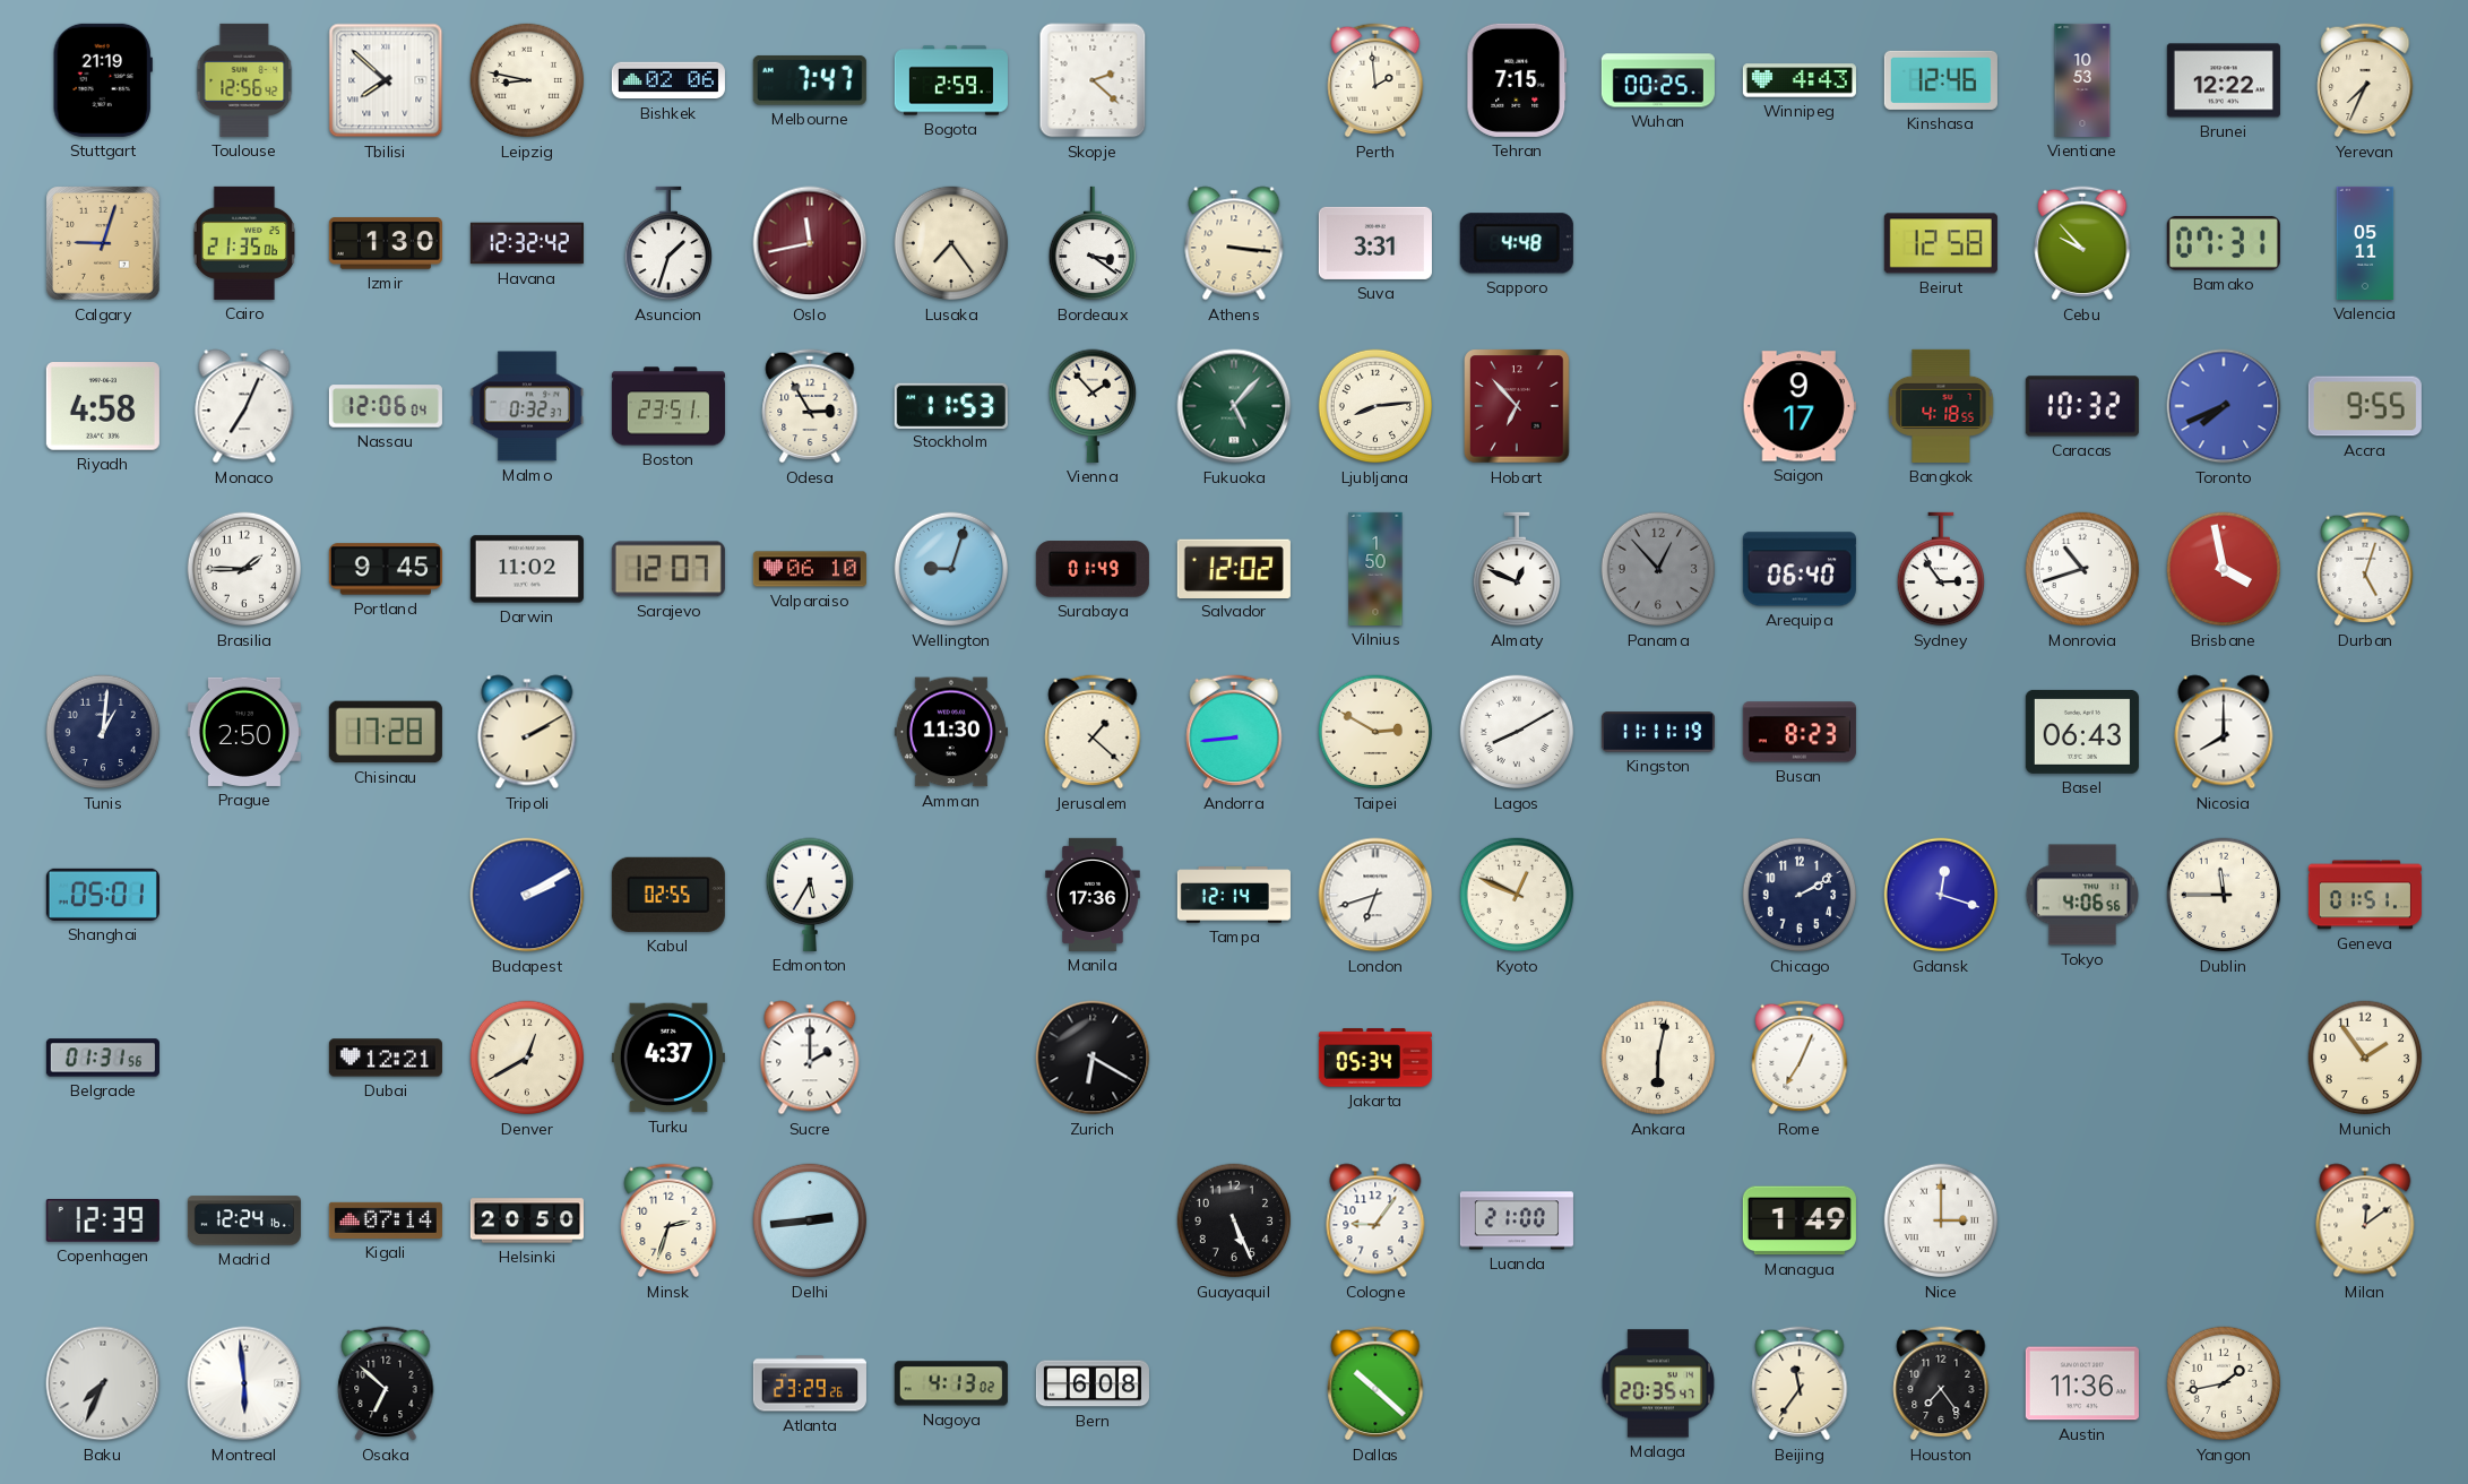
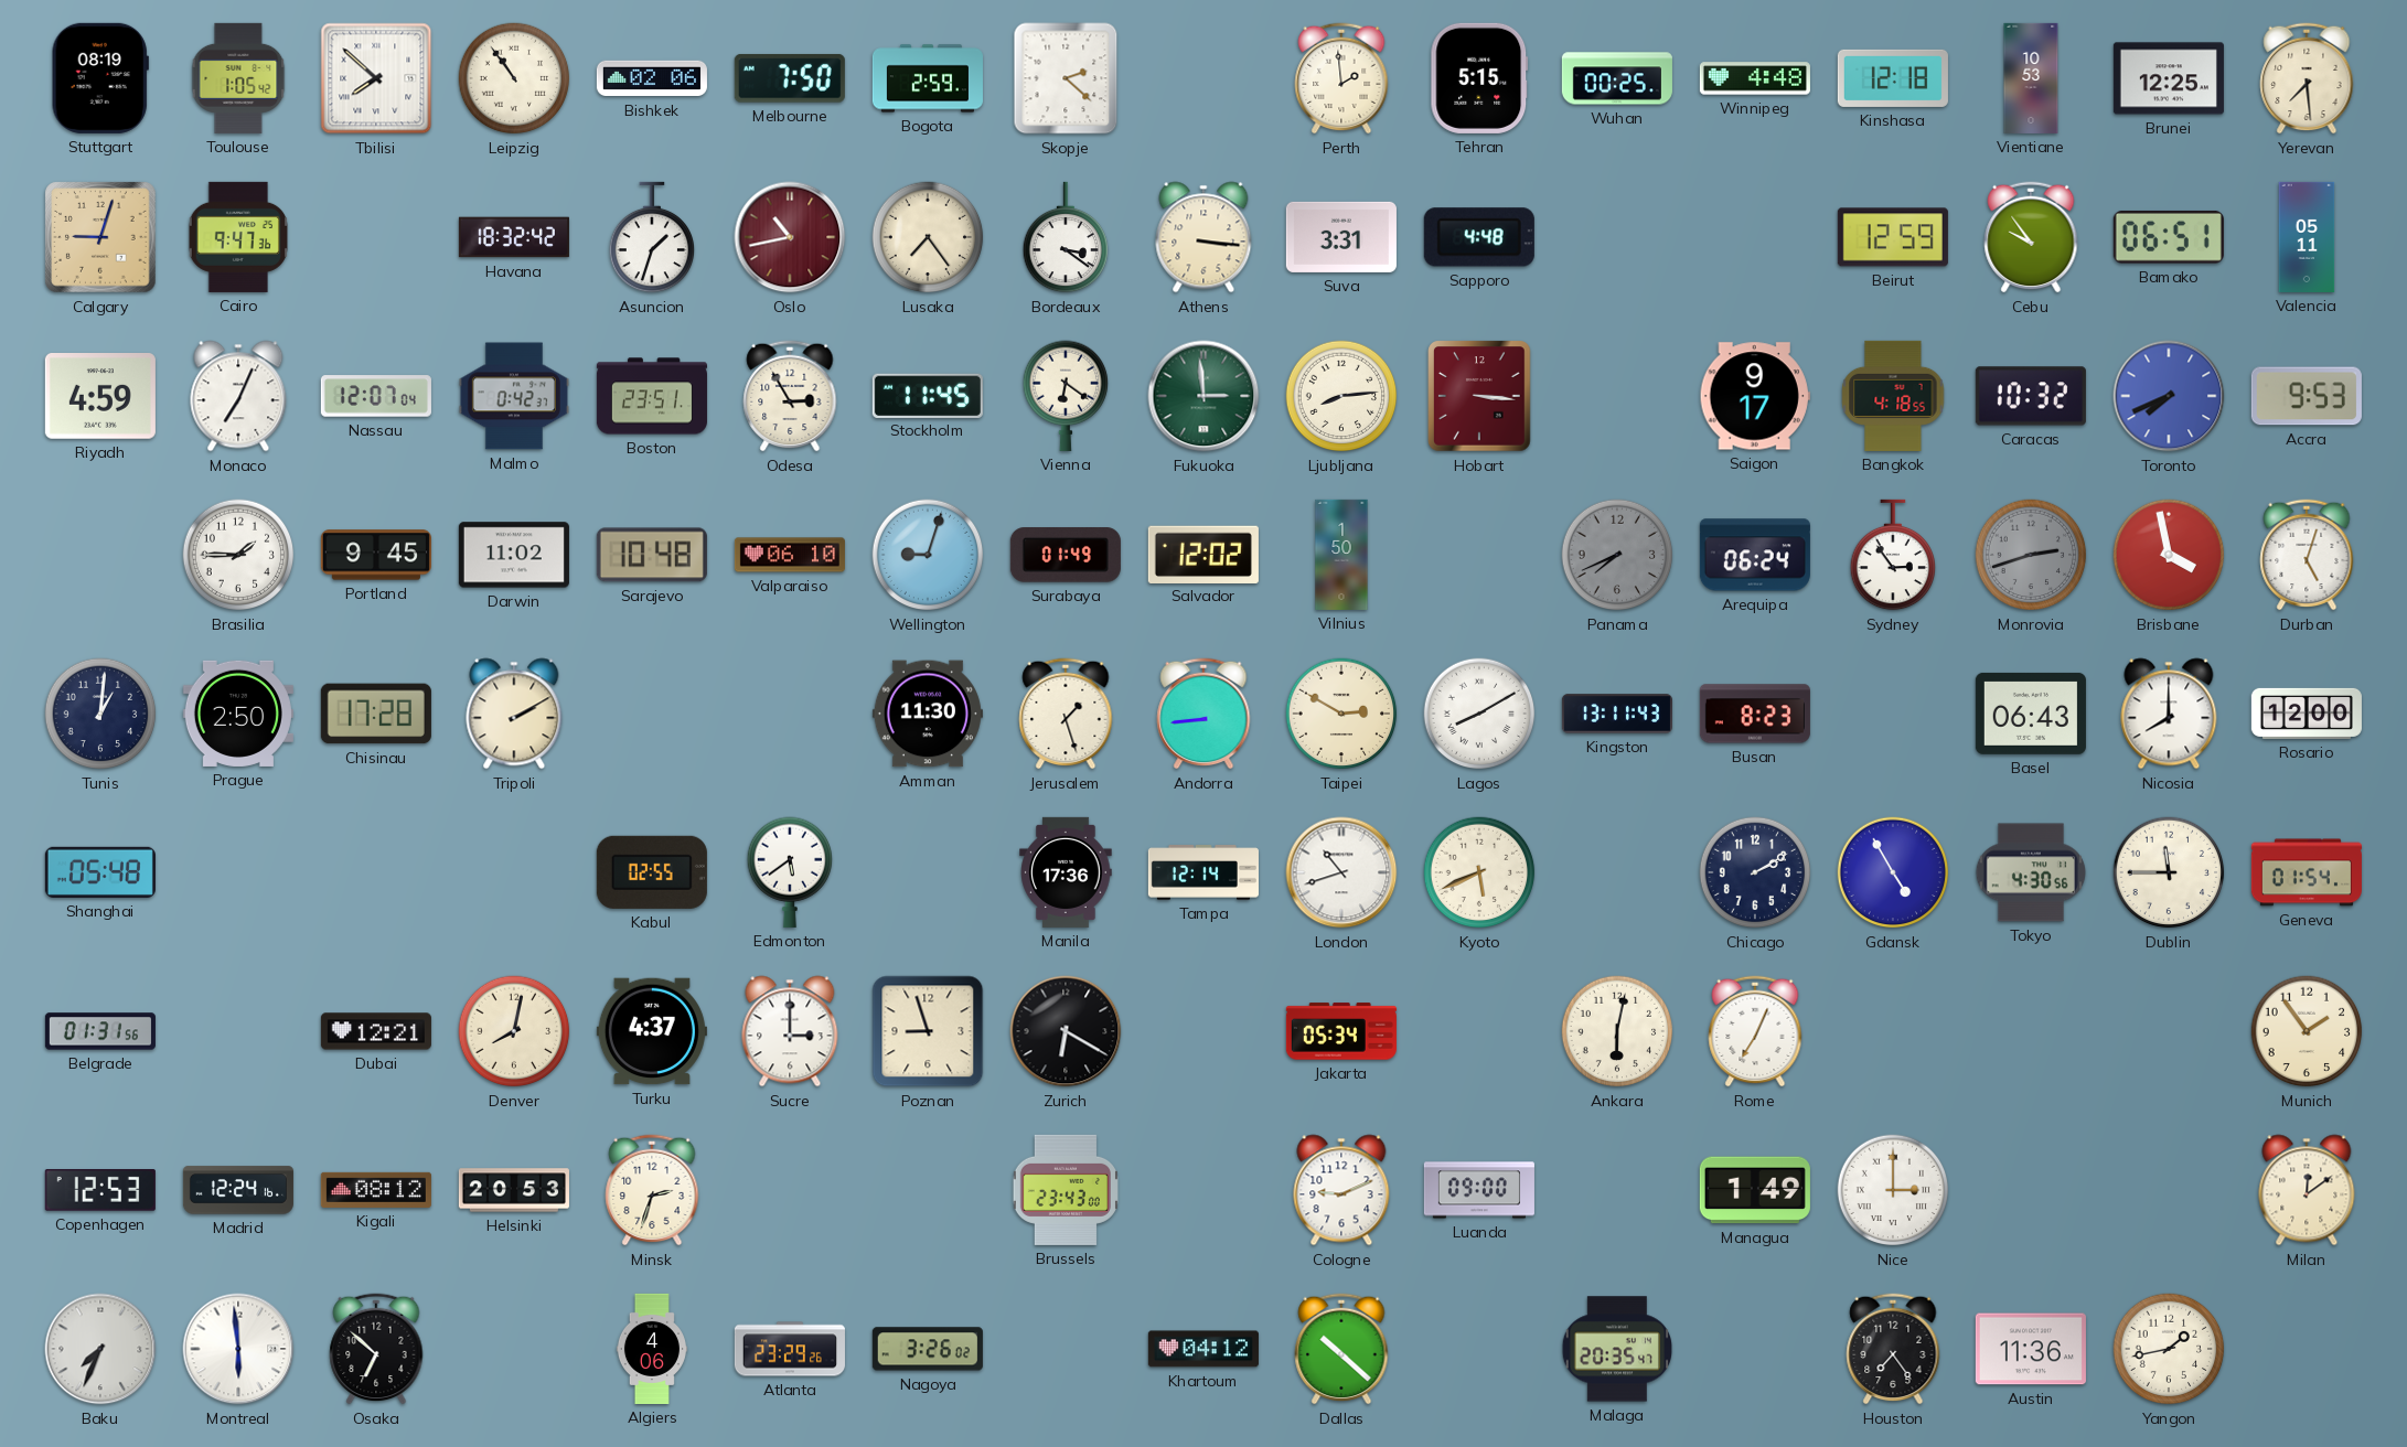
Stuttgart: 21:19 -> 08:19 (100, 78)
Toulouse: 12:56 -> 1:05 (238, 78)
Leipzig: 8:47 -> 10:54 (514, 78)
Melbourne: 7:47 -> 7:50 (790, 78)
Tehran: 7:15 -> 5:15 (1479, 78)
Winnipeg: 4:43 -> 4:48 (1755, 78)
Kinshasa: 12:46 -> 12:18 (1893, 78)
Brunei: 12:22 -> 12:25 (2169, 78)
Yerevan: 7:34 -> 7:29 (2307, 78)
Cairo: 21:35 -> 9:47 (237, 237)
Izmir: 1:30 -> none (386, 243)
Havana: 12:32 -> 18:32 (514, 237)
Oslo: 11:43 -> 10:43 (790, 237)
Beirut: 12:58 -> 12:59 (1893, 237)
Cebu: 9:53 -> 9:54 (2031, 237)
Bamako: 07:31 -> 06:51 (2169, 237)
Riyadh: 4:58 -> 4:59 (100, 397)
Nassau: 12:06 -> 12:07 (376, 396)
Malmo: 0:32 -> 0:42 (514, 396)
Stockholm: 11:53 -> 11:45 (928, 395)
Vienna: 1:53 -> 6:21 (1066, 396)
Fukuoka: 5:07 -> 2:59 (1203, 396)
Hobart: 6:53 -> 3:16 (1479, 396)
Accra: 9:55 -> 9:53 (2307, 396)
Sarajevo: 12:07 -> 10:48 (652, 555)
Almaty: 12:49 -> none (1517, 569)
Panama: 12:53 -> 7:41 (1617, 555)
Arequipa: 06:40 -> 06:24 (1755, 555)
Monrovia: 10:42 -> 2:42 (2031, 555)
Monrovia dial: white -> grey (2031, 555)
Jerusalem: 1:22 -> 1:27 (1066, 714)
Kingston: 11:11 -> 13:11 (1617, 714)
Rosario: none -> 12:00 (2307, 714)
Shanghai: 05:01 -> 05:48 (100, 872)
Budapest: 2:10 -> none (527, 895)
Edmonton: 5:35 -> 5:39 (790, 872)
London: 6:42 -> 10:42 (1341, 872)
Kyoto: 12:49 -> 5:41 (1479, 872)
Gdansk: 12:18 -> 4:55 (1893, 872)
Tokyo: 4:06 -> 4:30 (2030, 872)
Geneva: 01:51 -> 01:54 (2307, 872)
Denver: 12:40 -> 8:02 (514, 1031)
Sucre: 2:00 -> 3:00 (790, 1031)
Poznan: none -> 8:57 (928, 1031)
Copenhagen: 12:39 -> 12:53 (100, 1191)
Kigali: 07:14 -> 08:12 (376, 1190)
Helsinki: 20:50 -> 20:53 (514, 1190)
Delhi: 2:44 -> none (810, 1220)
Brussels: none -> 23:43 (1066, 1190)
Guayaquil: 5:26 -> none (1234, 1220)
Cologne: 9:06 -> 9:11 (1341, 1190)
Luanda: 21:00 -> 09:00 (1479, 1190)
Algiers: none -> 4:06 (652, 1349)
Nagoya: 4:13 -> 3:26 (928, 1349)
Bern: 6:08 -> none (1093, 1383)
Khartoum: none -> 04:12 (1203, 1349)
Beijing: 11:36 -> none (1800, 1383)
